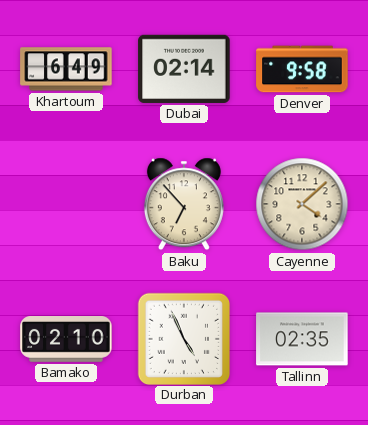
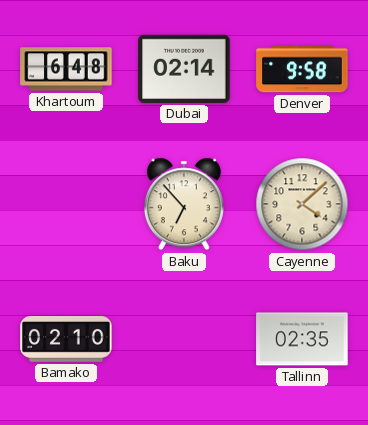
Khartoum: 6:49 -> 6:48 (66, 69)
Durban: 4:56 -> none (183, 338)
